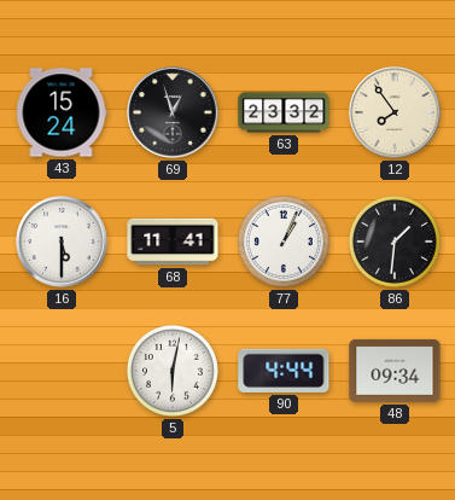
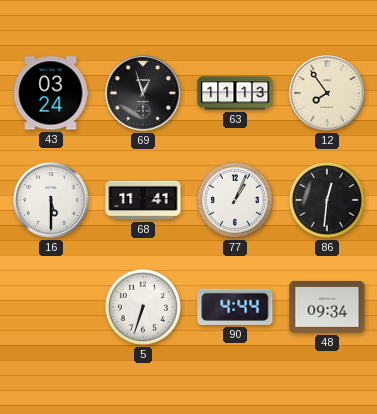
43: 15:24 -> 03:24 (51, 93)
63: 23:32 -> 11:13 (235, 93)
86: 1:31 -> 12:31 (327, 200)
5: 6:02 -> 6:33 (143, 307)
